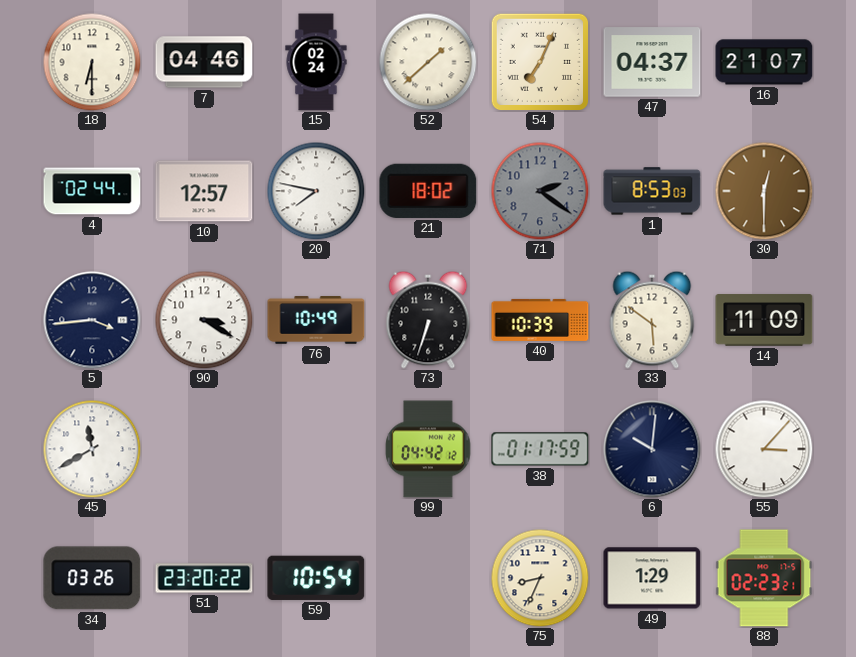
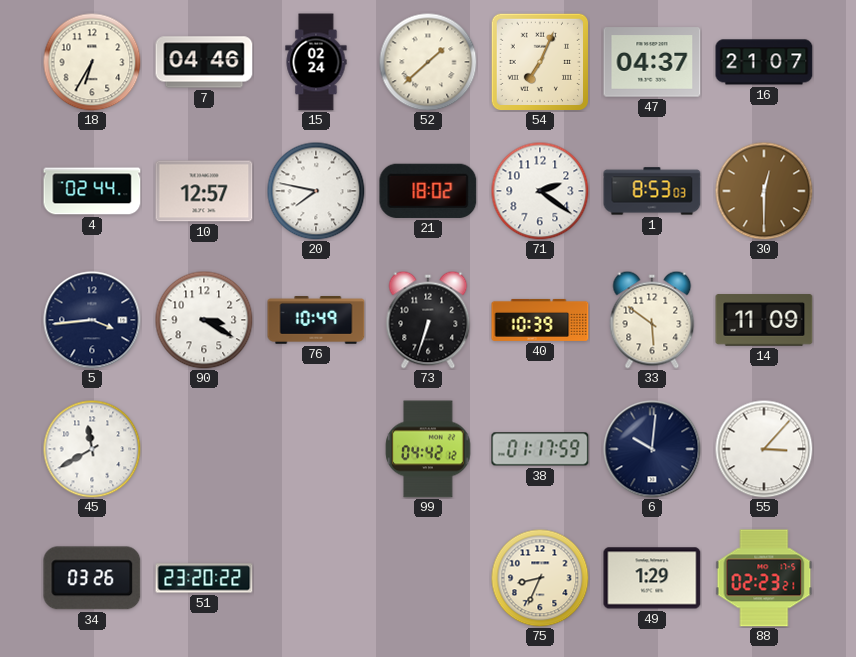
18: 6:30 -> 6:35 (92, 62)
71 dial: grey -> white (540, 191)
59: 10:54 -> none (316, 578)
